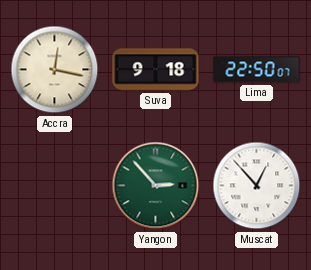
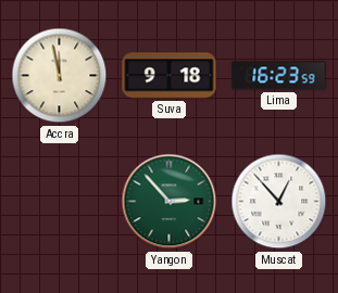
Accra: 12:17 -> 11:58 (60, 76)
Lima: 22:50 -> 16:23 (279, 76)
